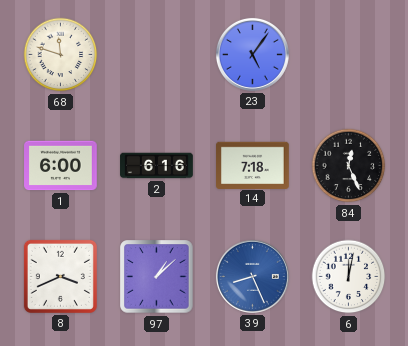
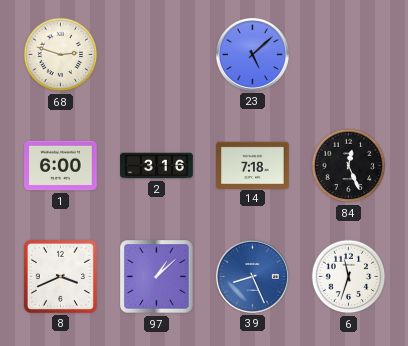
68: 11:48 -> 2:48 (61, 55)
23: 5:06 -> 5:08 (252, 54)
2: 6:16 -> 3:16 (157, 166)
6: 12:02 -> 11:33 (349, 277)
